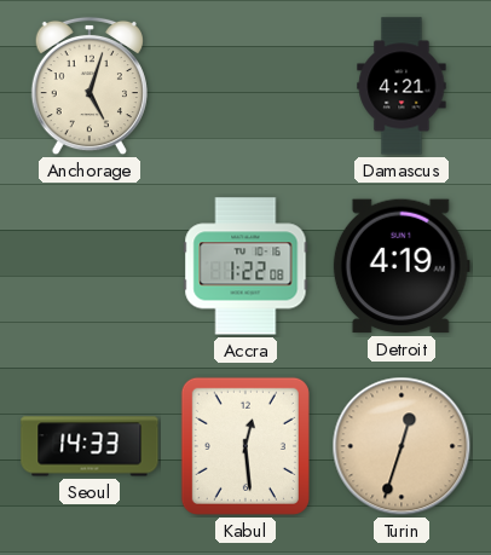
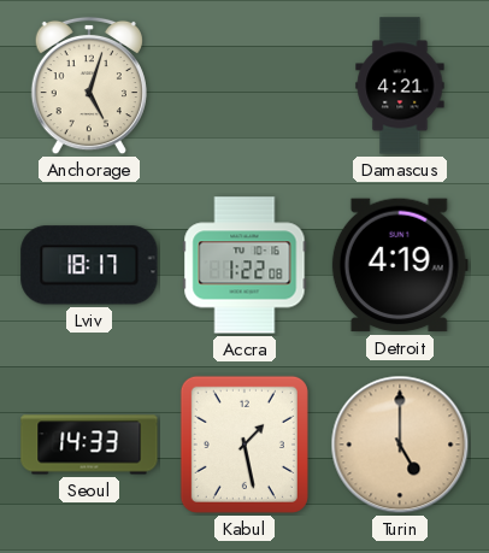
Lviv: none -> 18:17 (89, 265)
Kabul: 12:29 -> 1:28 (244, 445)
Turin: 12:33 -> 5:00 (400, 445)
